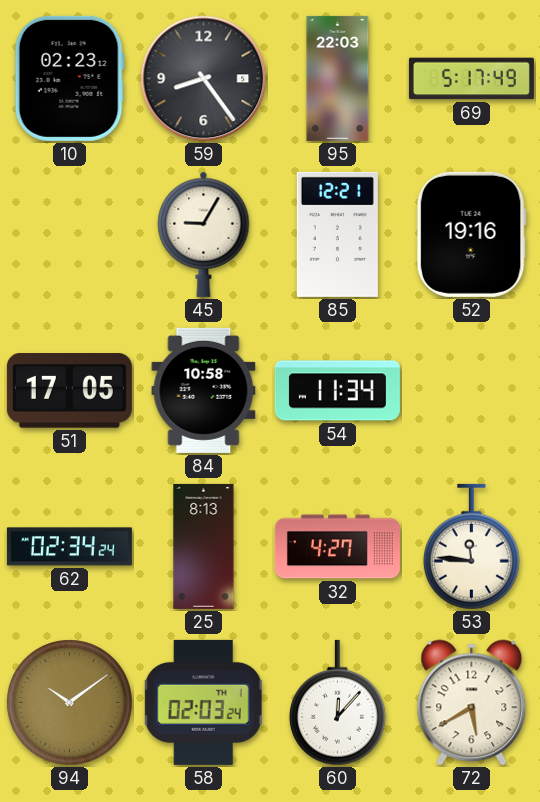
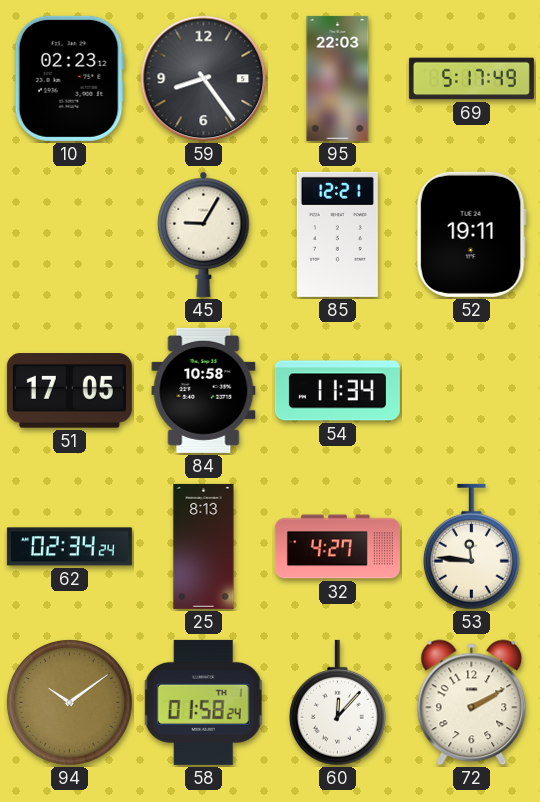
52: 19:16 -> 19:11 (471, 234)
58: 02:03 -> 01:58 (203, 702)
72: 5:40 -> 2:10 (472, 703)
